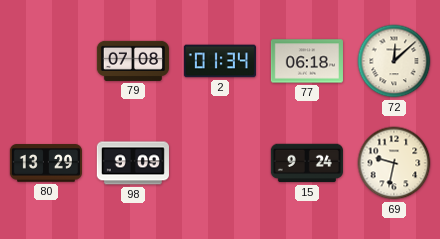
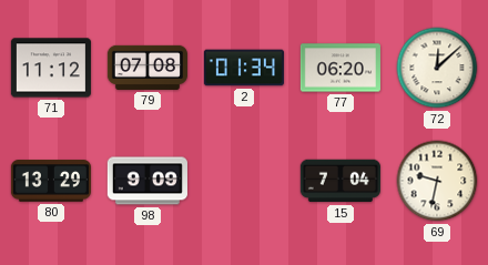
71: none -> 11:12 (51, 68)
77: 06:18 -> 06:20 (340, 68)
15: 9:24 -> 7:04 (340, 181)
